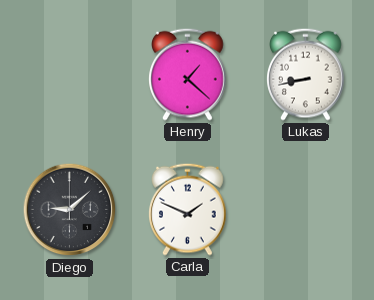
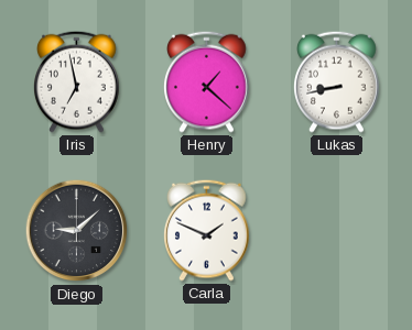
Iris: none -> 6:58 (77, 81)
